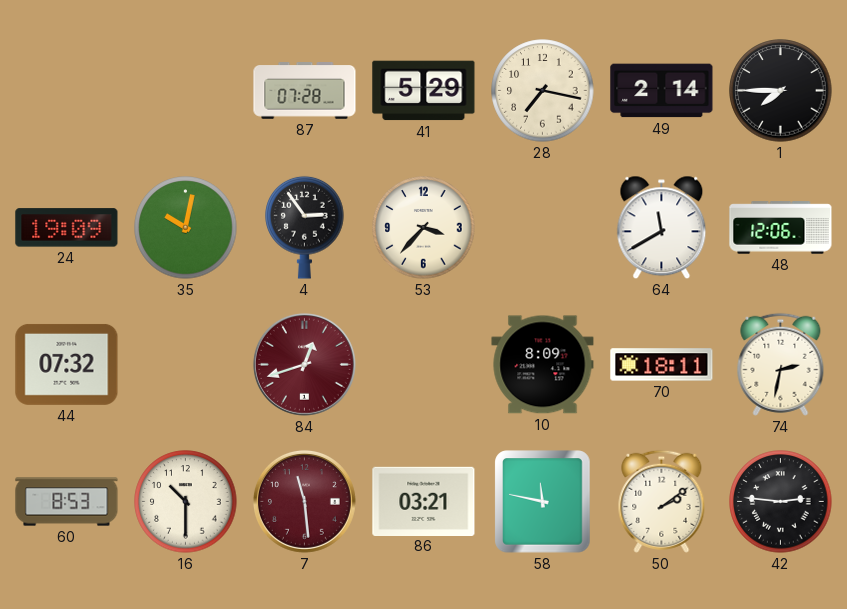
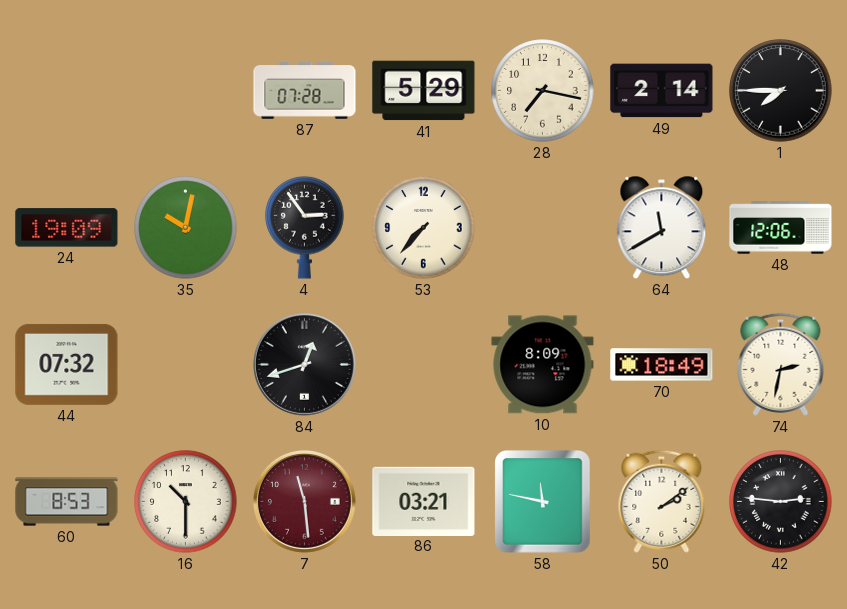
53: 3:37 -> 7:37 (424, 228)
84 dial: burgundy -> black (304, 364)
70: 18:11 -> 18:49 (662, 365)
